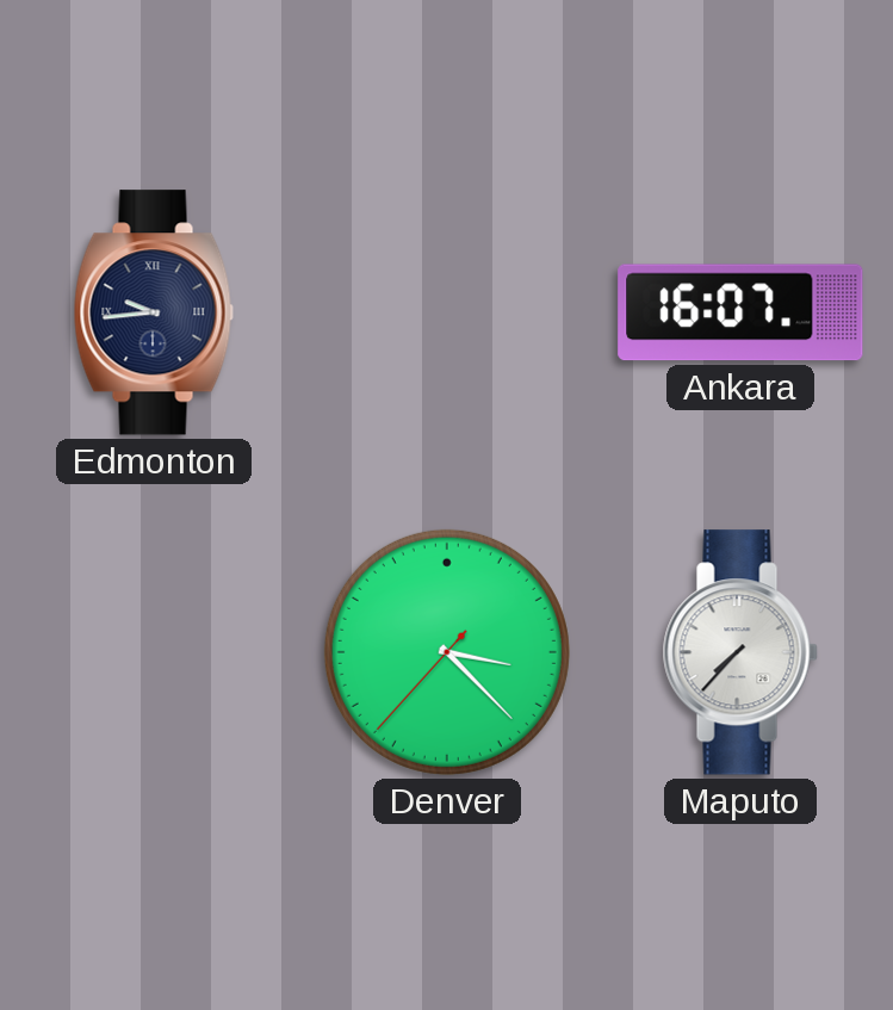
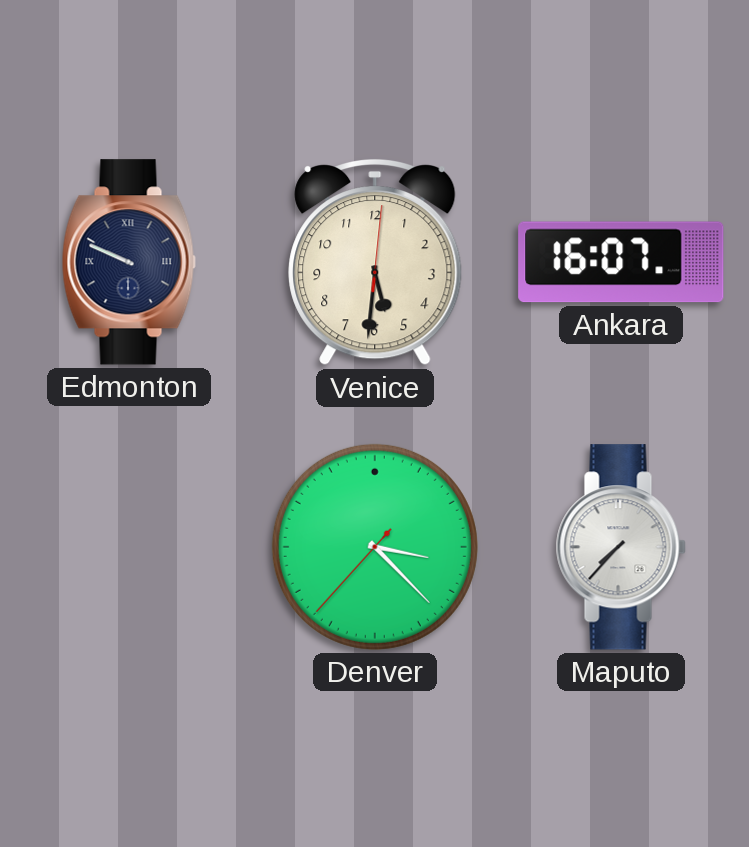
Edmonton: 9:44 -> 9:49 (129, 262)
Venice: none -> 5:31 (375, 262)
